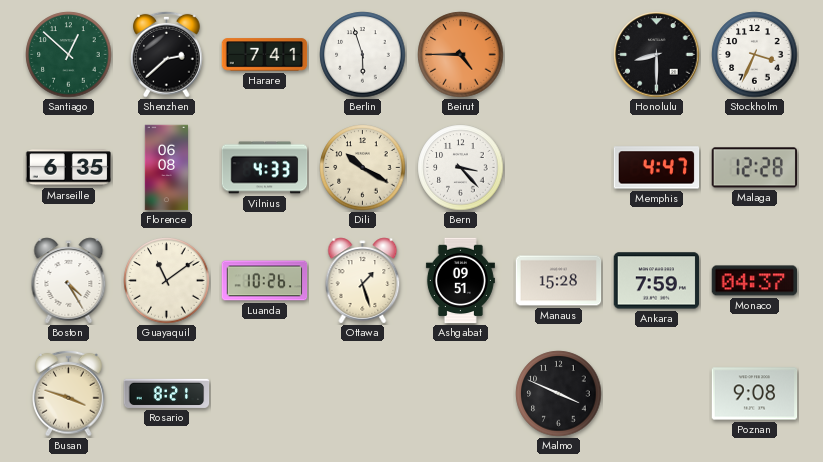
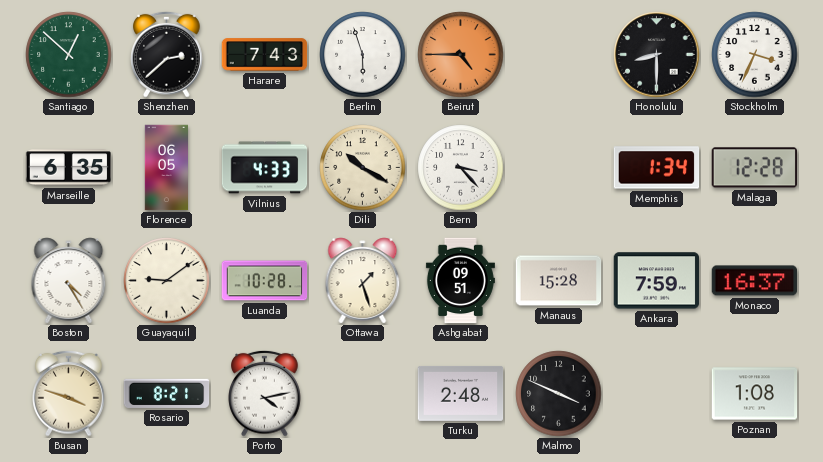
Harare: 7:41 -> 7:43 (265, 55)
Florence: 06:08 -> 06:05 (166, 168)
Memphis: 4:47 -> 1:34 (657, 168)
Guayaquil: 11:09 -> 9:09 (167, 281)
Luanda: 10:26 -> 10:28 (265, 281)
Monaco: 04:37 -> 16:37 (755, 281)
Porto: none -> 4:13 (265, 393)
Turku: none -> 2:48 (461, 393)
Poznan: 9:08 -> 1:08 (755, 394)
